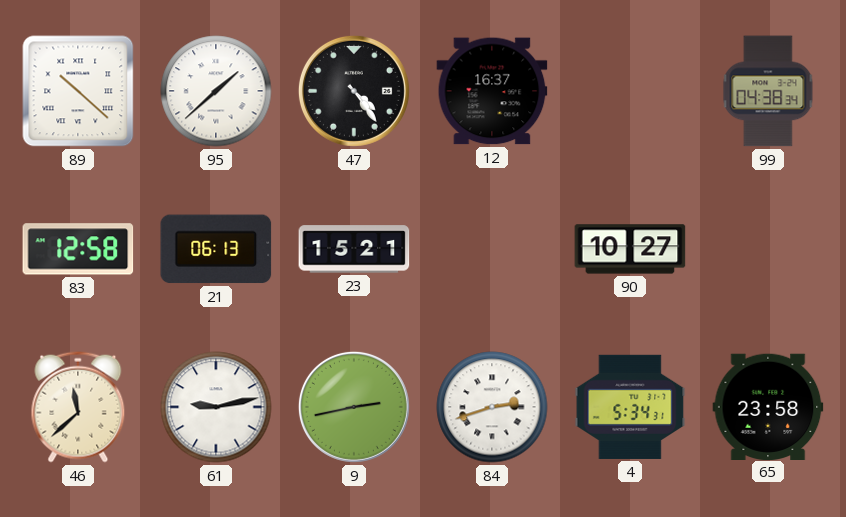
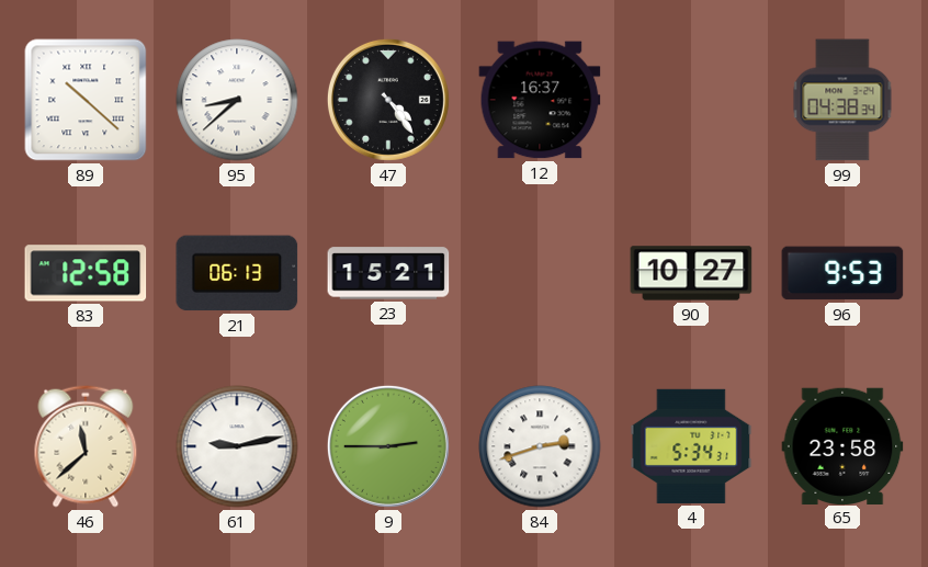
95: 1:38 -> 8:38 (237, 100)
96: none -> 9:53 (842, 273)
9: 2:43 -> 2:45 (388, 446)
